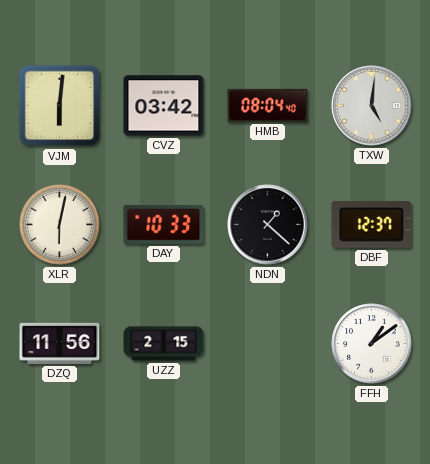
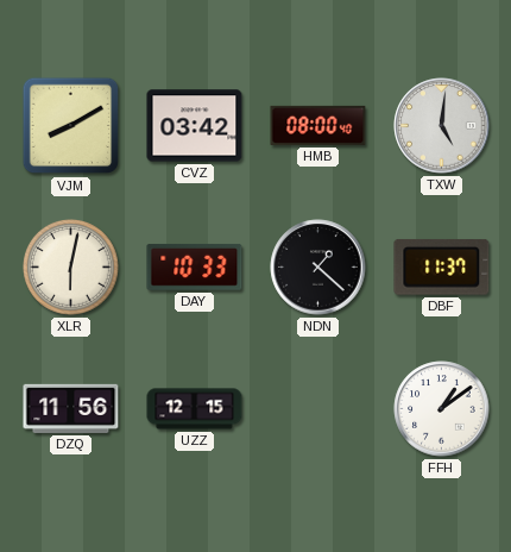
VJM: 6:01 -> 8:10 (71, 126)
HMB: 08:04 -> 08:00 (318, 125)
DBF: 12:37 -> 11:37 (442, 266)
UZZ: 2:15 -> 12:15 (195, 409)
